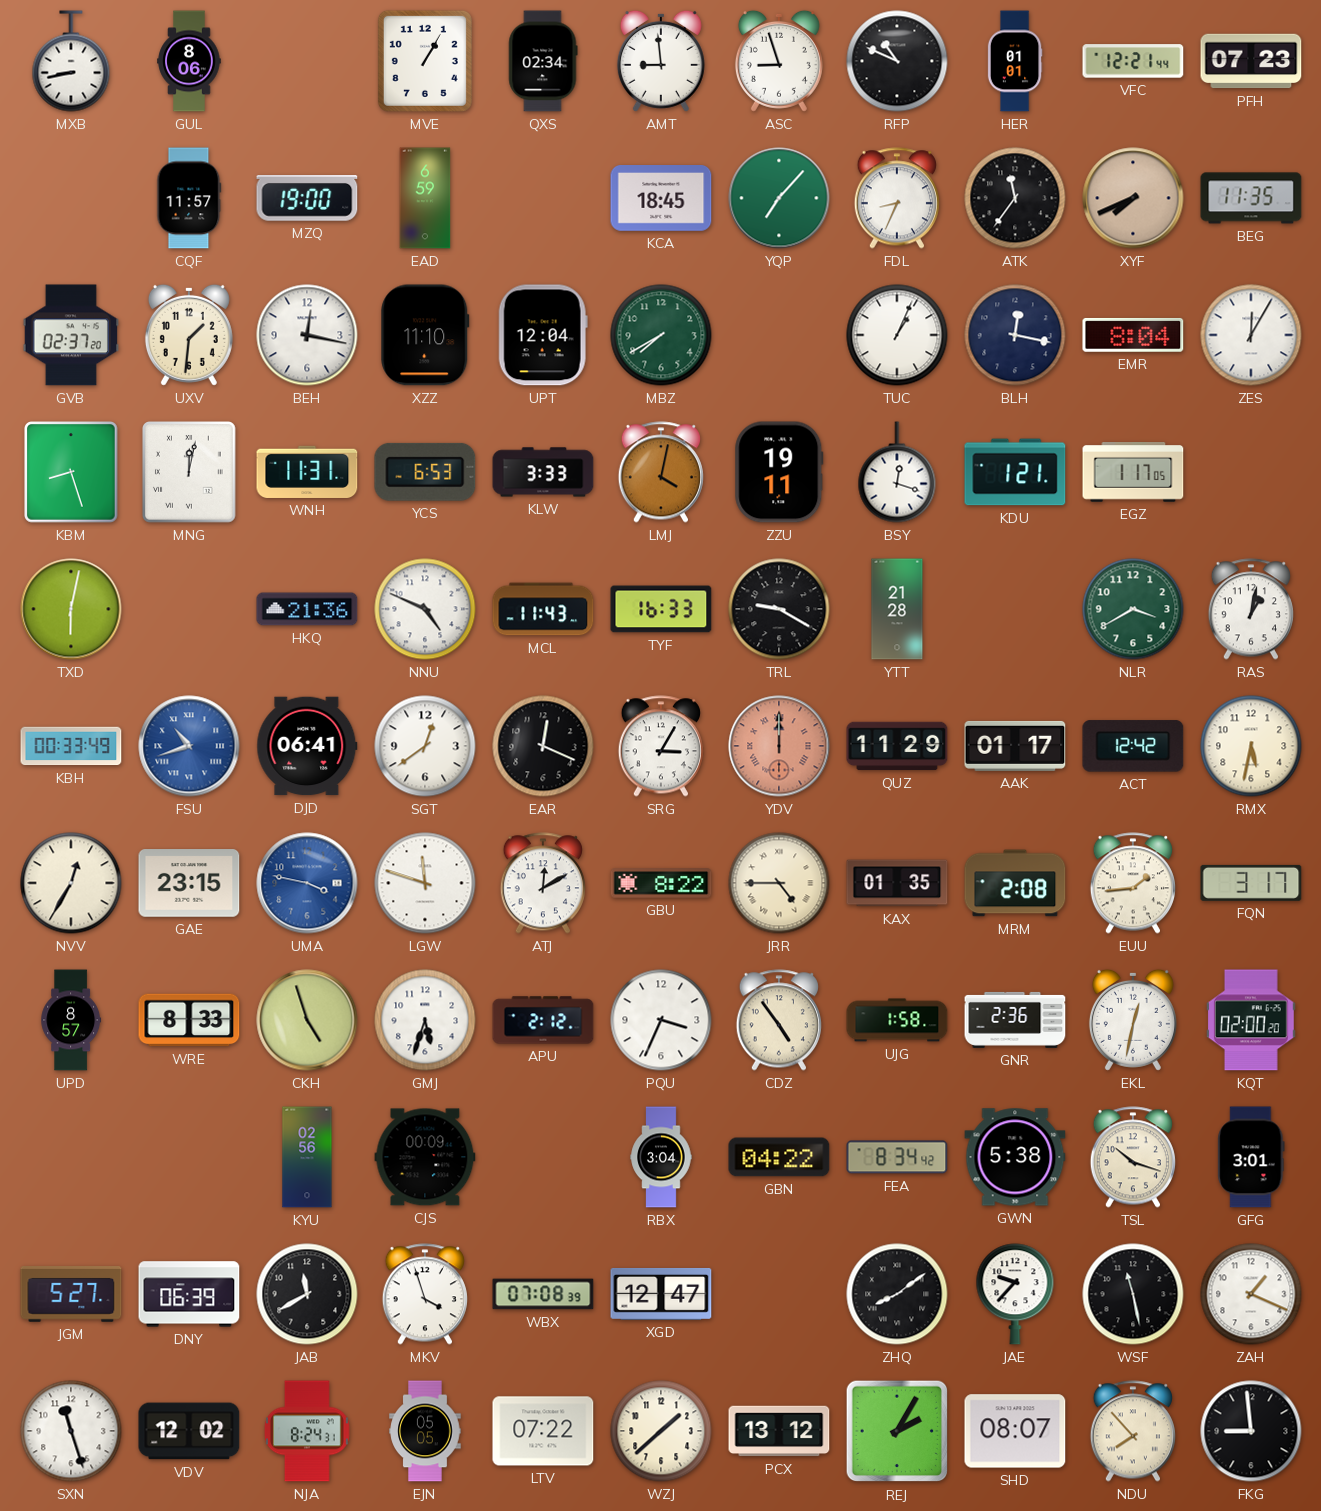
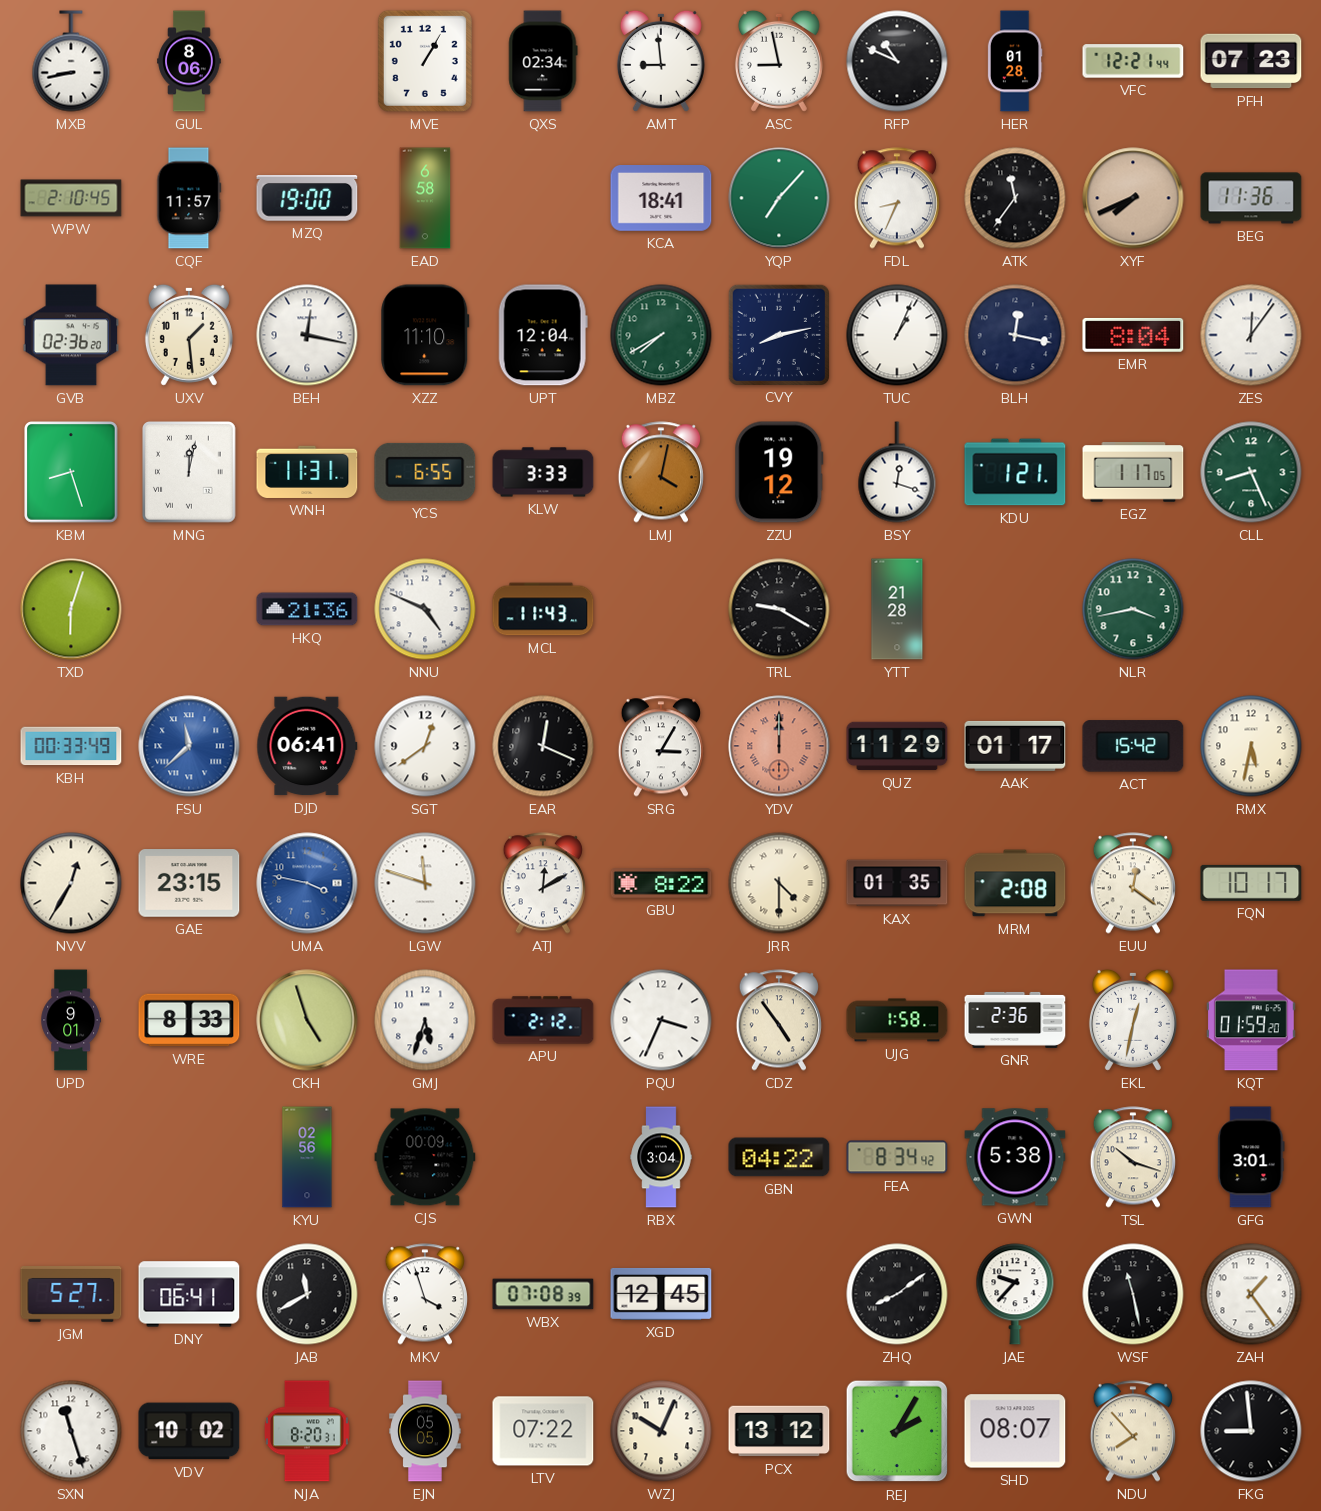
ASC: 8:57 -> 8:58 (779, 61)
HER: 01:01 -> 01:28 (1015, 61)
WPW: none -> 2:10 (71, 198)
EAD: 6:59 -> 6:58 (425, 198)
KCA: 18:45 -> 18:41 (661, 199)
BEG: 11:35 -> 11:36 (1251, 198)
GVB: 02:37 -> 02:36 (71, 335)
UXV: 1:31 -> 1:29 (189, 335)
CVY: none -> 8:13 (778, 334)
ZES: 12:05 -> 12:06 (1251, 335)
YCS: 6:53 -> 6:55 (425, 472)
ZZU: 19:11 -> 19:12 (779, 472)
CLL: none -> 8:26 (1251, 472)
TXD: 6:02 -> 6:03 (71, 609)
TYF: 16:33 -> none (661, 609)
NLR: 3:40 -> 3:43 (1133, 609)
RAS: 1:02 -> none (1251, 609)
FSU: 10:42 -> 11:38 (189, 746)
ACT: 12:42 -> 15:42 (1133, 746)
JRR: 4:45 -> 4:30 (779, 883)
EUU: 1:44 -> 12:21 (1133, 883)
FQN: 3:17 -> 10:17 (1251, 883)
UPD: 8:57 -> 9:01 (71, 1020)
KQT: 02:00 -> 01:59 (1251, 1020)
DNY: 06:39 -> 06:41 (189, 1294)
XGD: 12:47 -> 12:45 (661, 1294)
ZAH: 1:19 -> 1:24 (1251, 1294)
VDV: 12:02 -> 10:02 (189, 1431)
NJA: 8:24 -> 8:20 (307, 1431)
WZJ: 1:38 -> 10:04 (661, 1431)
